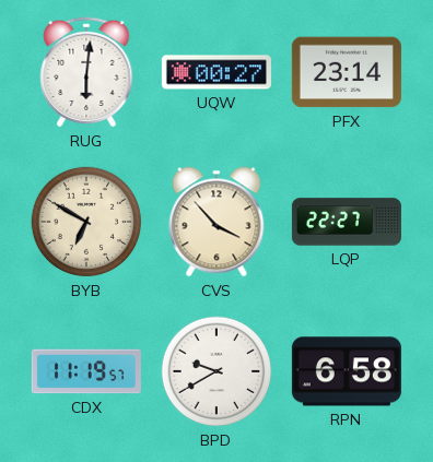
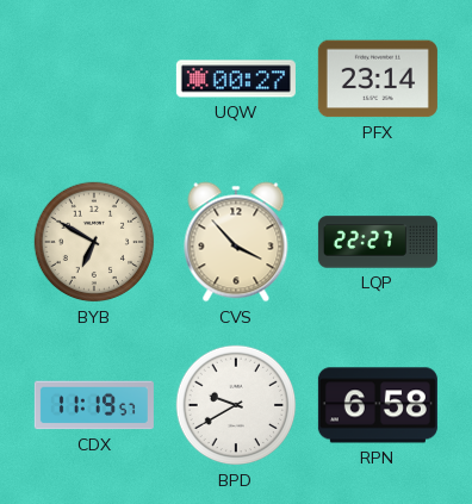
RUG: 6:01 -> none (86, 72)
